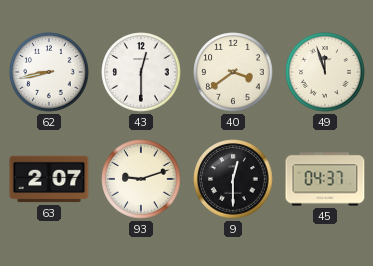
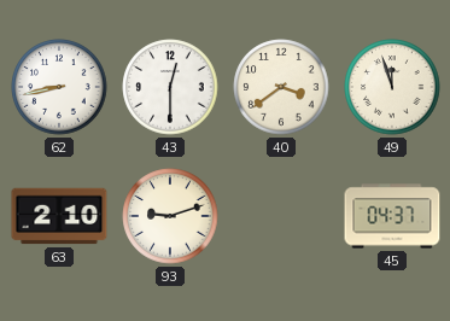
63: 2:07 -> 2:10 (59, 216)
9: 12:30 -> none (233, 179)
